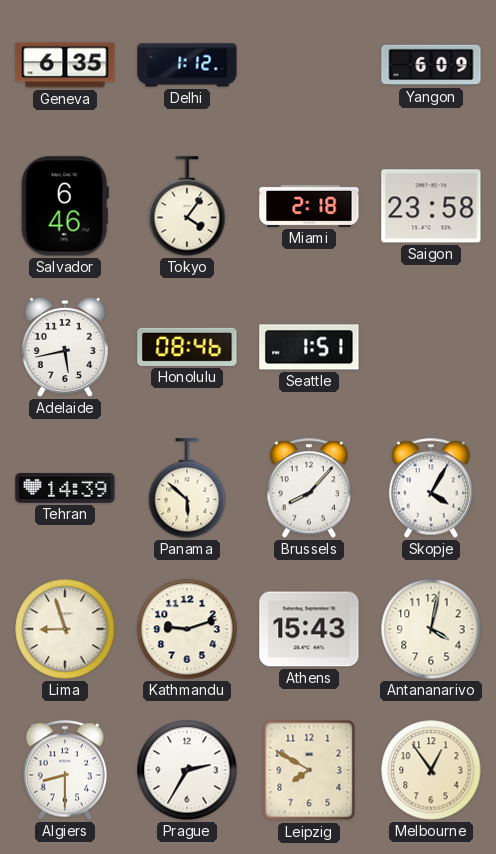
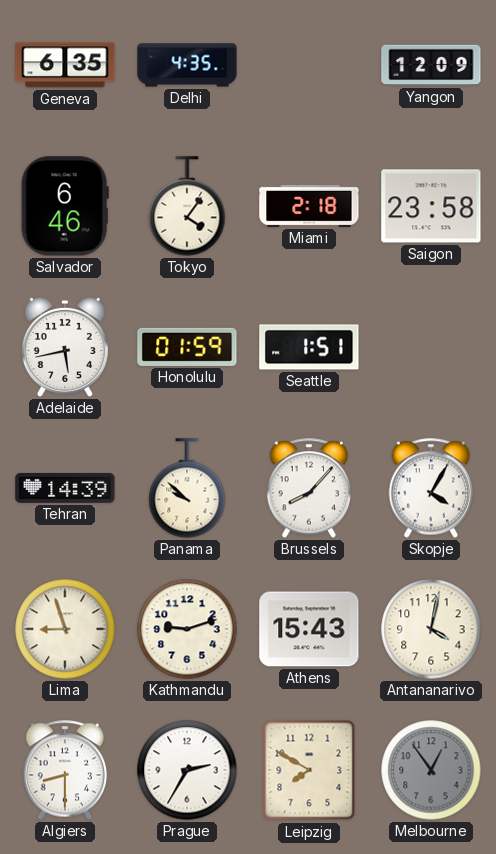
Delhi: 1:12 -> 4:35 (187, 65)
Yangon: 6:09 -> 12:09 (431, 65)
Honolulu: 08:46 -> 01:59 (187, 347)
Panama: 5:52 -> 9:52 (187, 488)
Melbourne dial: cream -> grey (431, 770)
